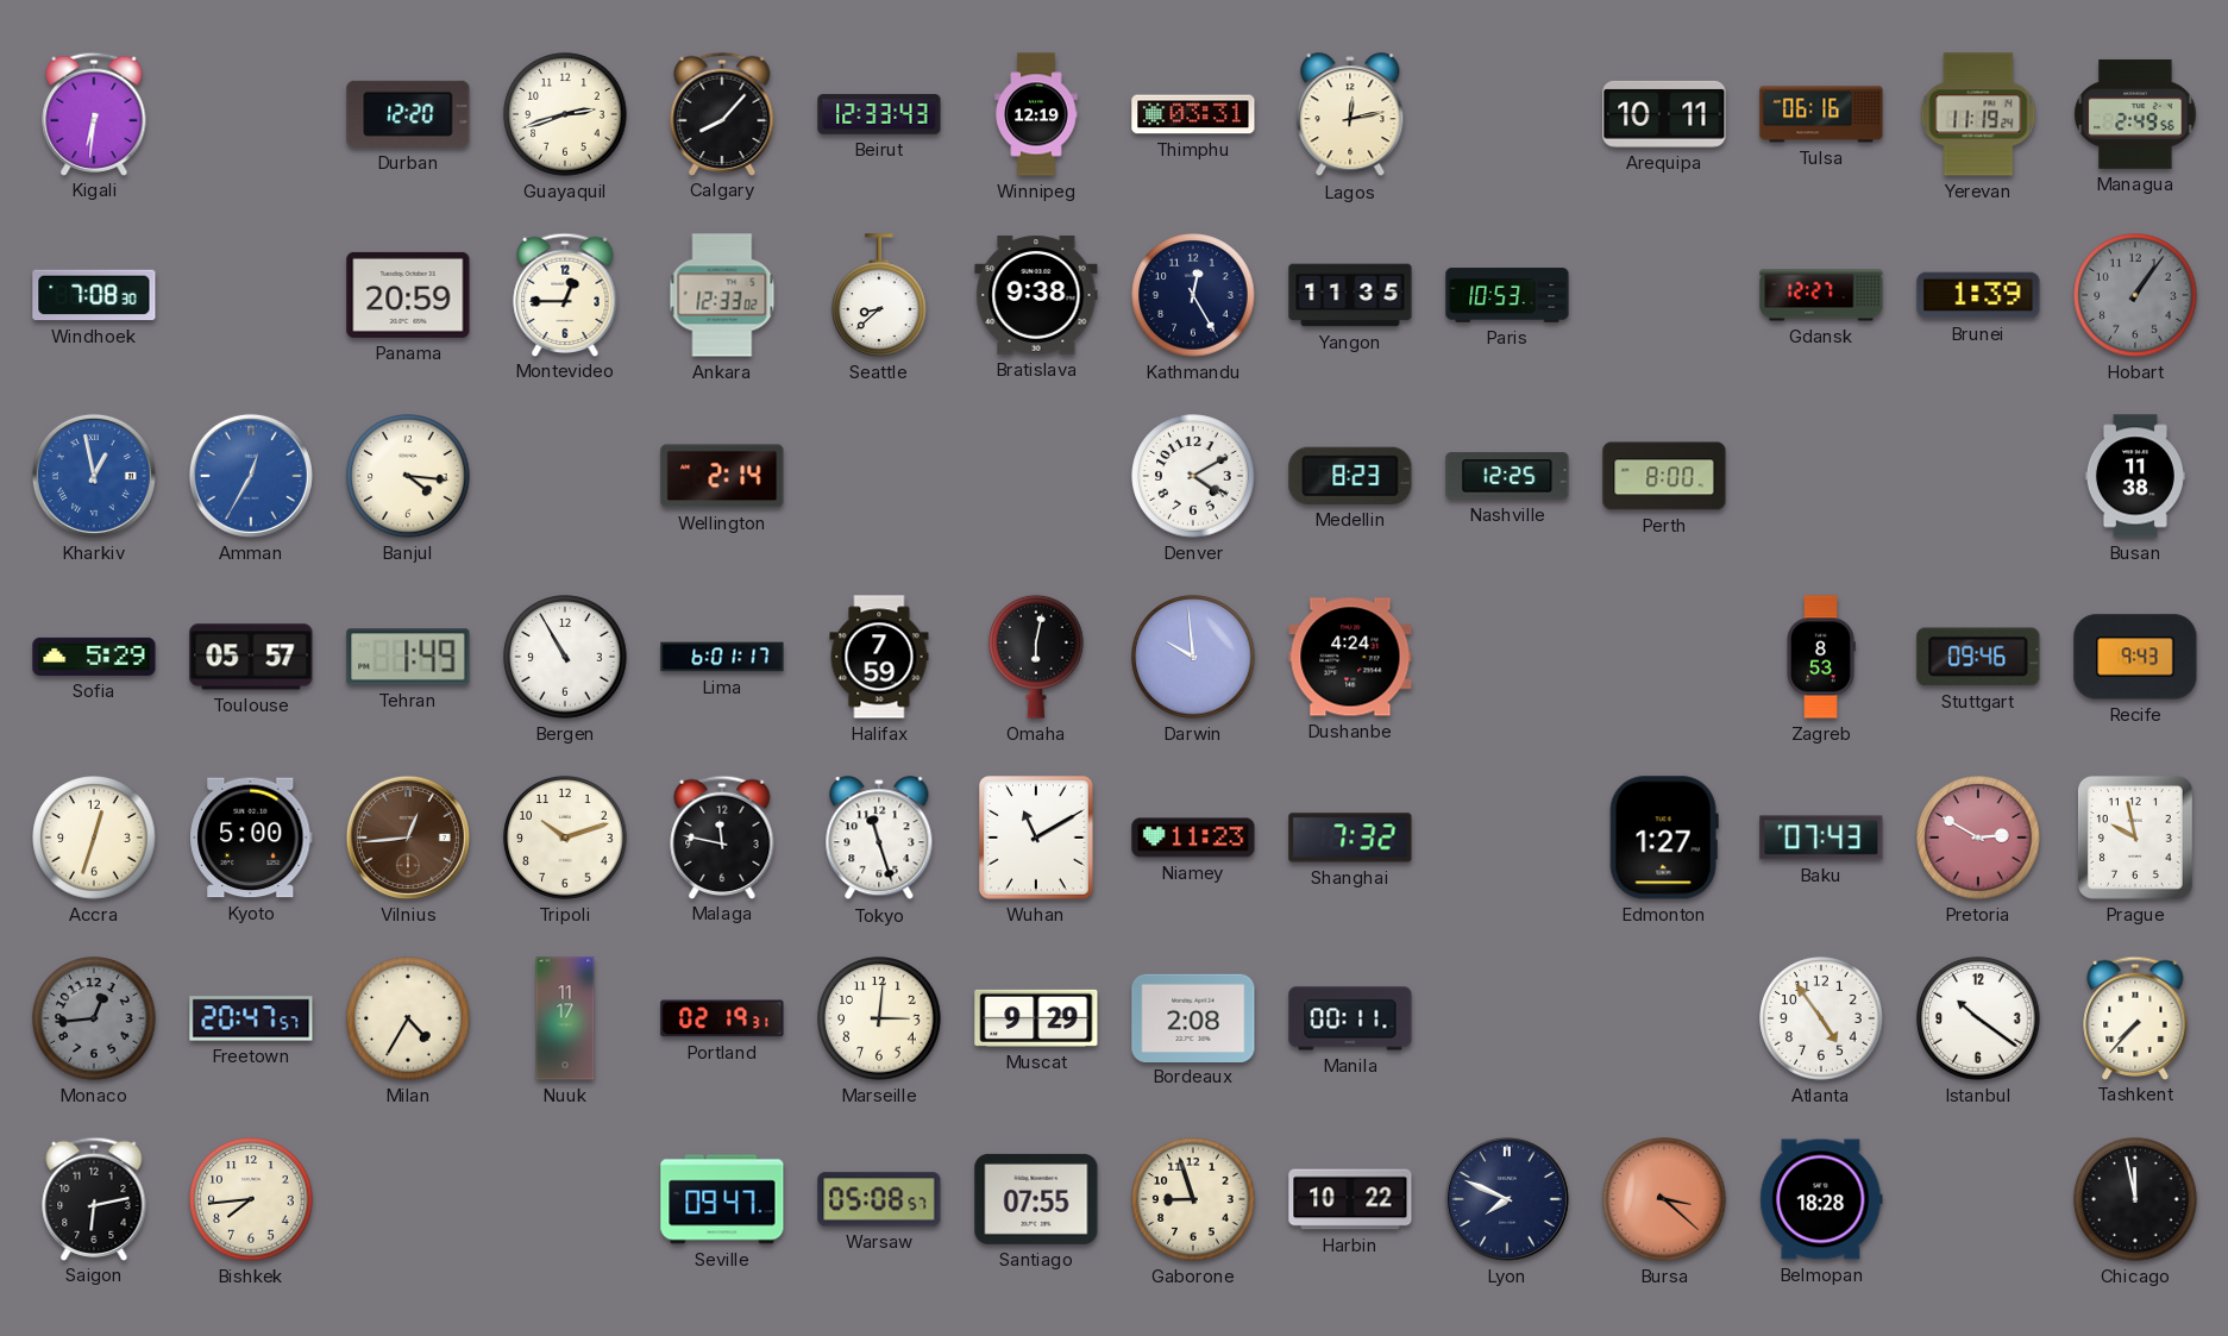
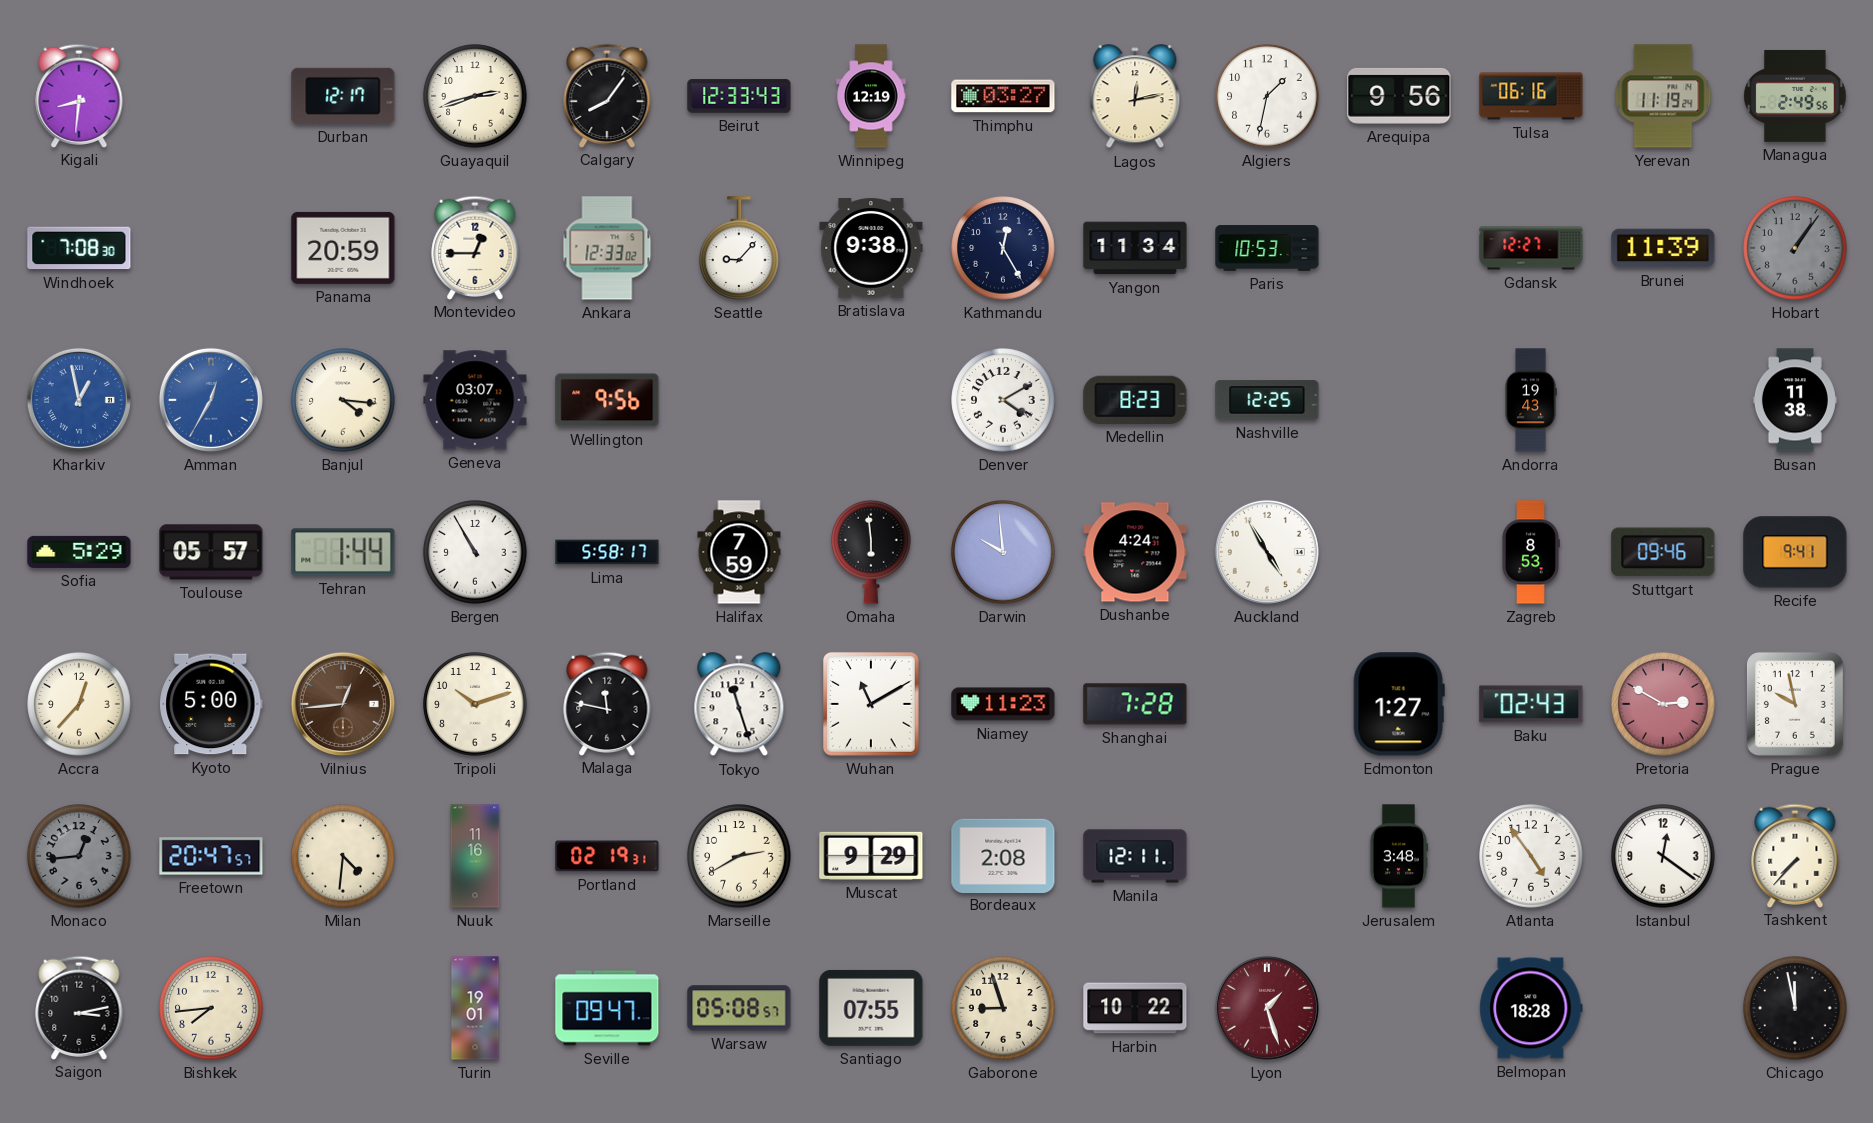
Kigali: 6:31 -> 8:31 (79, 95)
Durban: 12:20 -> 12:17 (343, 96)
Calgary: 8:07 -> 8:06 (607, 95)
Thimphu: 03:31 -> 03:27 (1003, 96)
Algiers: none -> 1:32 (1267, 96)
Arequipa: 10:11 -> 9:56 (1399, 96)
Seattle: 8:38 -> 9:07 (739, 248)
Yangon: 11:35 -> 11:34 (1135, 248)
Brunei: 1:39 -> 11:39 (1663, 248)
Geneva: none -> 03:07 (475, 400)
Wellington: 2:14 -> 9:56 (607, 400)
Perth: 8:00 -> none (1664, 476)
Andorra: none -> 19:43 (1531, 400)
Tehran: 1:49 -> 1:44 (343, 552)
Lima: 6:01 -> 5:58 (607, 552)
Omaha: 6:02 -> 5:59 (871, 552)
Auckland: none -> 4:55 (1267, 552)
Recife: 9:43 -> 9:41 (1795, 552)
Accra: 12:33 -> 12:37 (79, 704)
Shanghai: 7:32 -> 7:28 (1135, 704)
Baku: 07:43 -> 02:43 (1531, 704)
Milan: 4:35 -> 4:31 (343, 856)
Nuuk: 11:17 -> 11:16 (475, 856)
Marseille: 3:01 -> 2:40 (739, 856)
Manila: 00:11 -> 12:11 (1135, 856)
Jerusalem: none -> 3:48 (1399, 856)
Istanbul: 10:21 -> 12:21 (1663, 856)
Saigon: 6:13 -> 3:13 (79, 1007)
Turin: none -> 19:01 (475, 1008)
Lyon: 7:49 -> 1:27 (1267, 1008)
Lyon dial: navy -> burgundy (1267, 1008)
Bursa: 3:22 -> none (1664, 1199)
